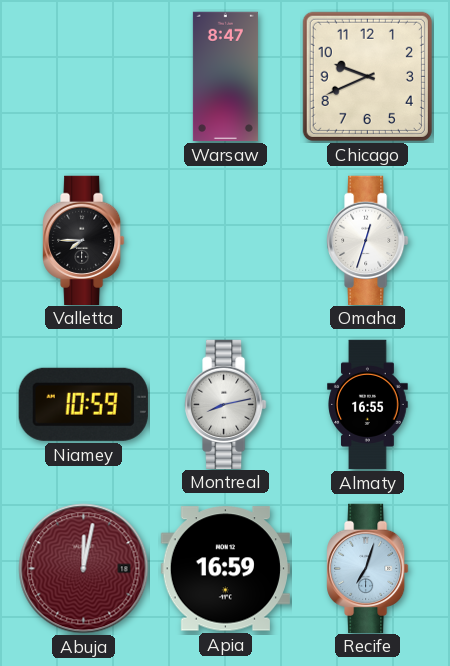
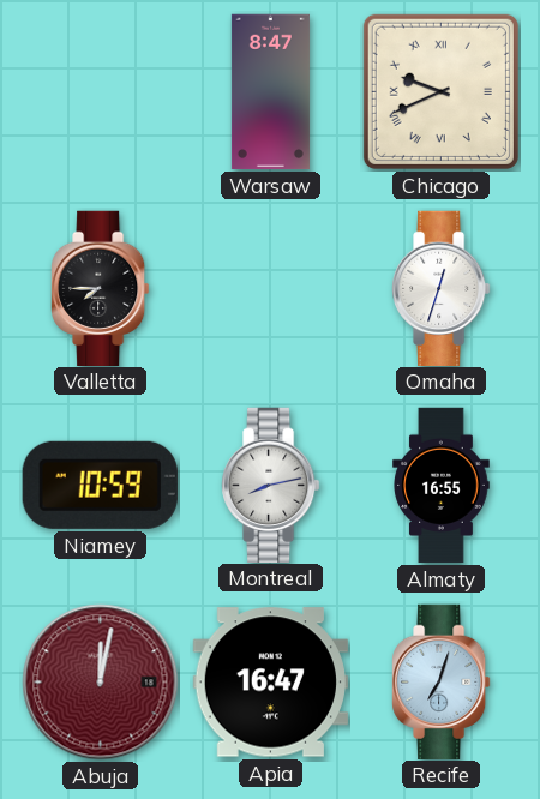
Chicago numerals: Arabic -> Roman (440, 91)
Apia: 16:59 -> 16:47 (270, 683)
